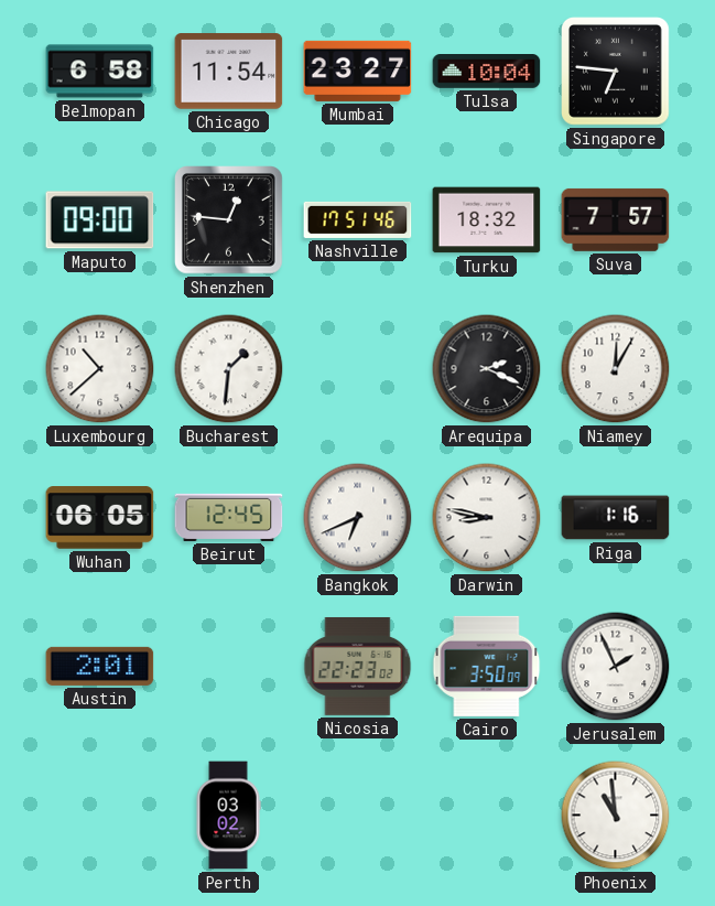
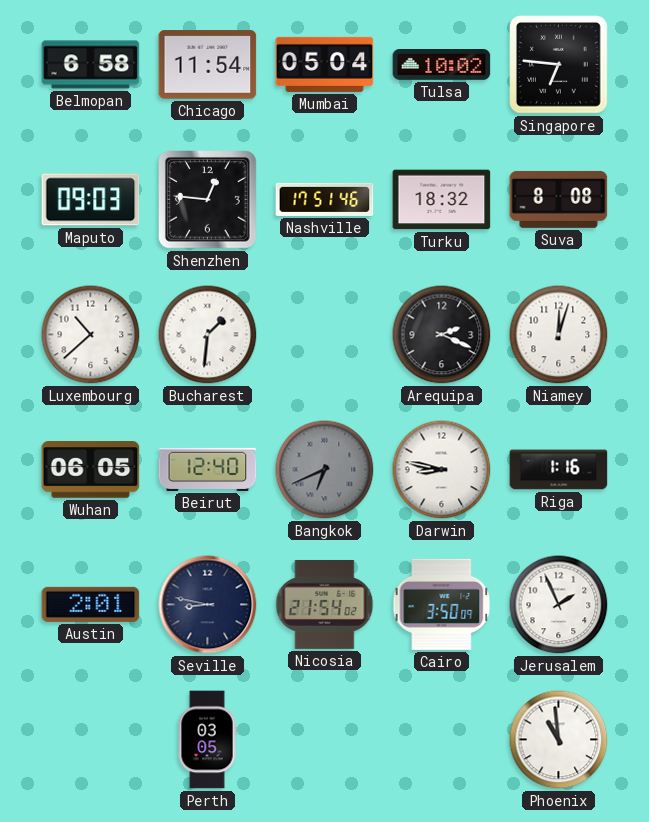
Mumbai: 23:27 -> 05:04 (325, 64)
Tulsa: 10:04 -> 10:02 (442, 65)
Maputo: 09:00 -> 09:03 (91, 200)
Suva: 7:57 -> 8:08 (559, 199)
Niamey: 12:05 -> 12:03 (559, 335)
Beirut: 12:45 -> 12:40 (208, 469)
Bangkok dial: white -> grey (325, 470)
Seville: none -> 8:47 (208, 605)
Nicosia: 22:23 -> 21:54 (325, 604)
Perth: 03:02 -> 03:05 (207, 740)
